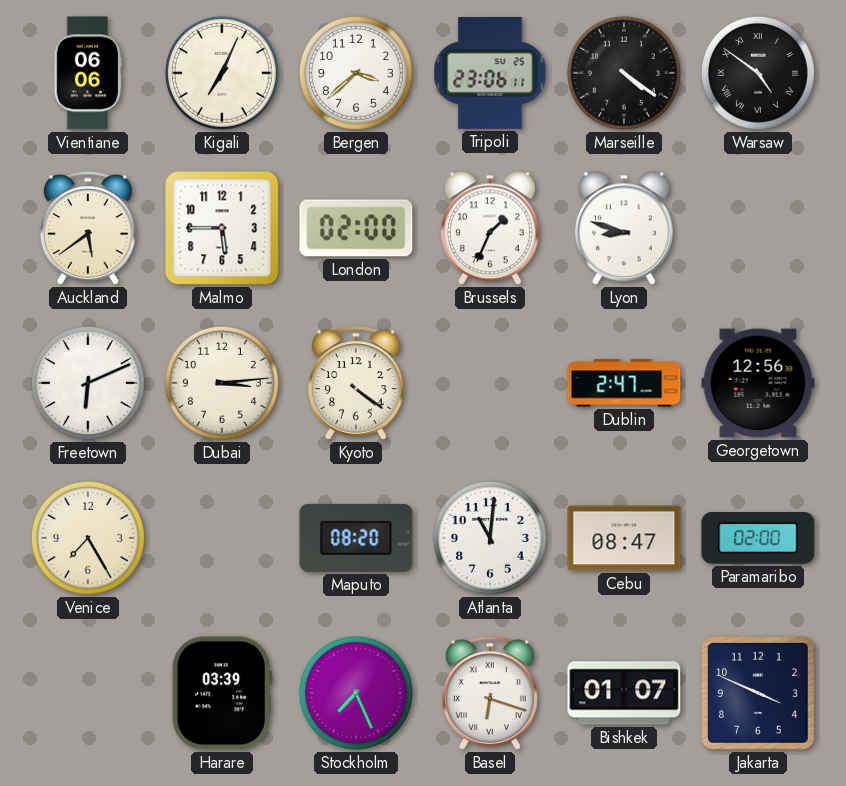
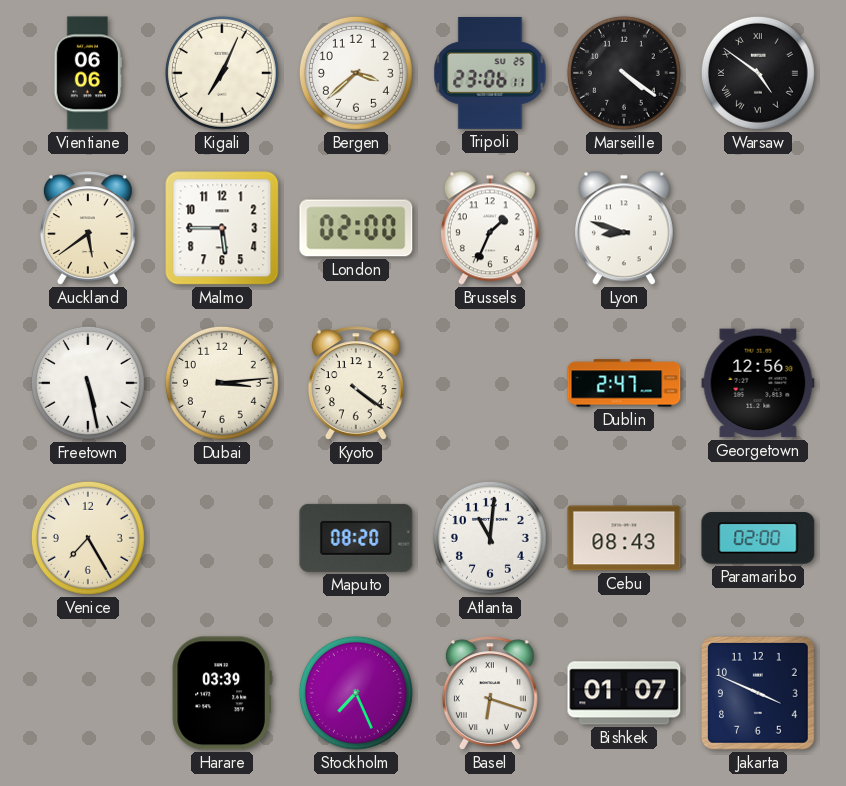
Freetown: 6:11 -> 5:28 (88, 383)
Cebu: 08:47 -> 08:43 (624, 538)
